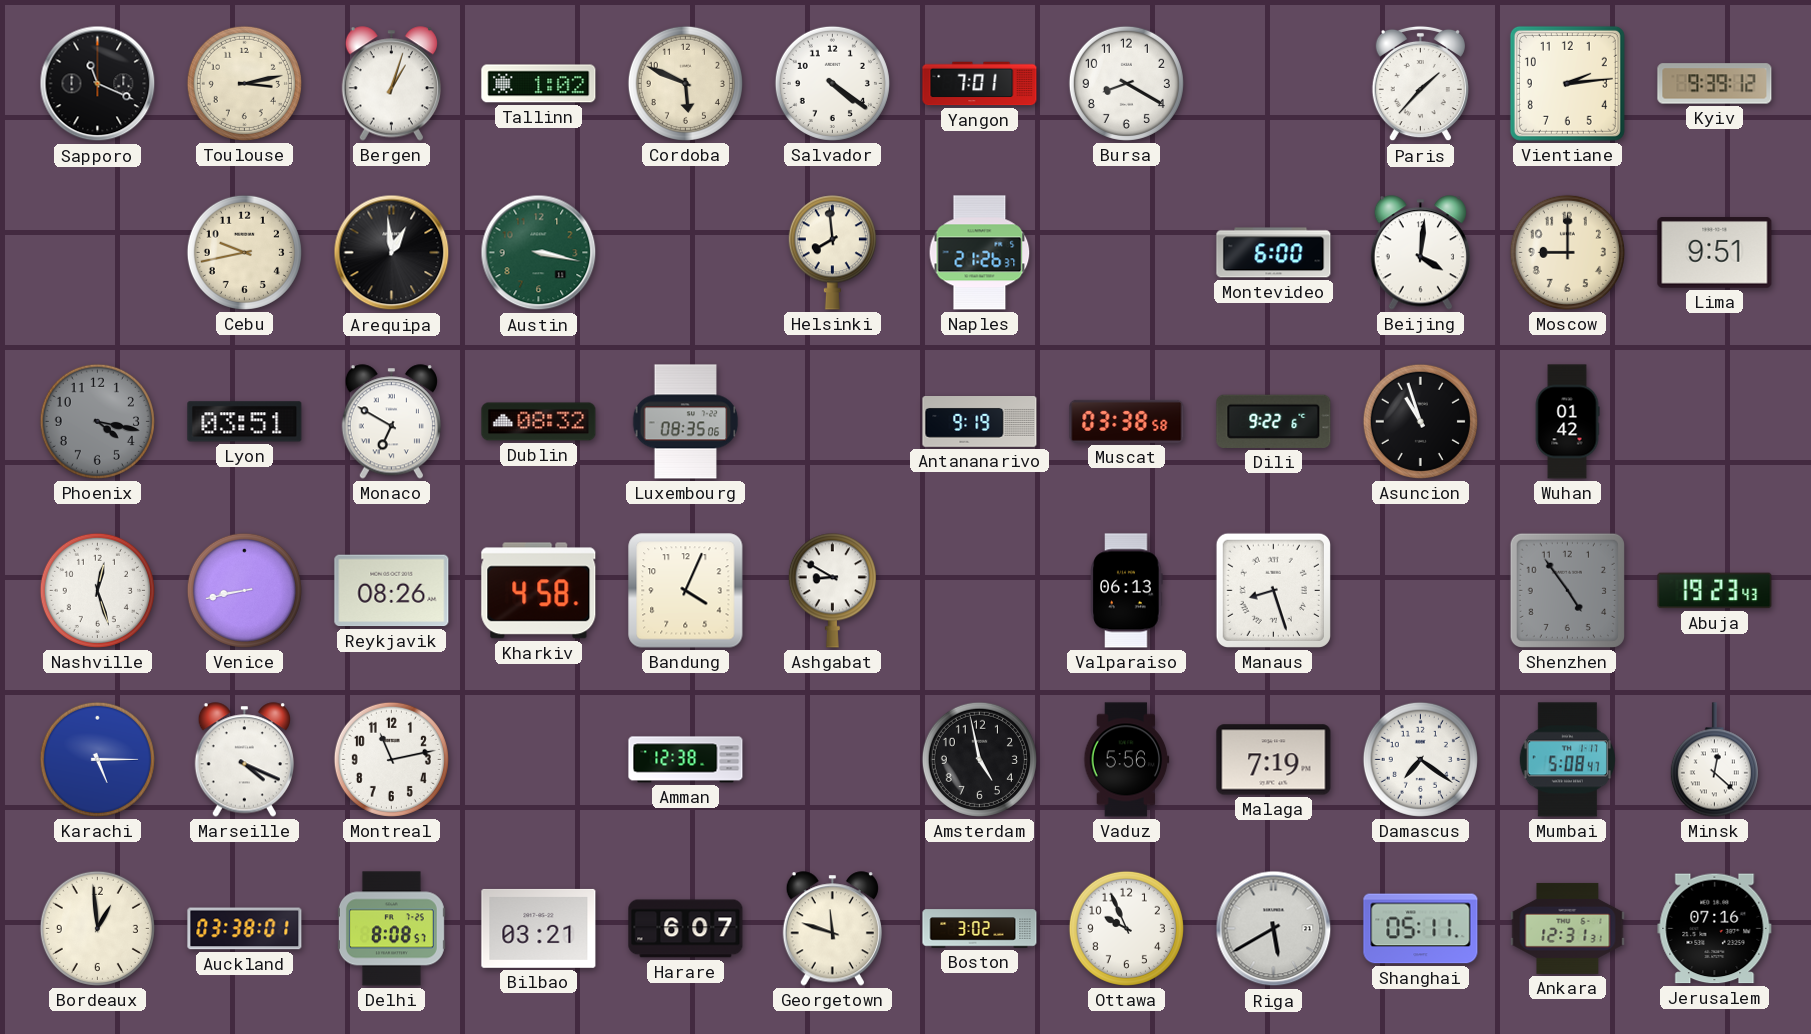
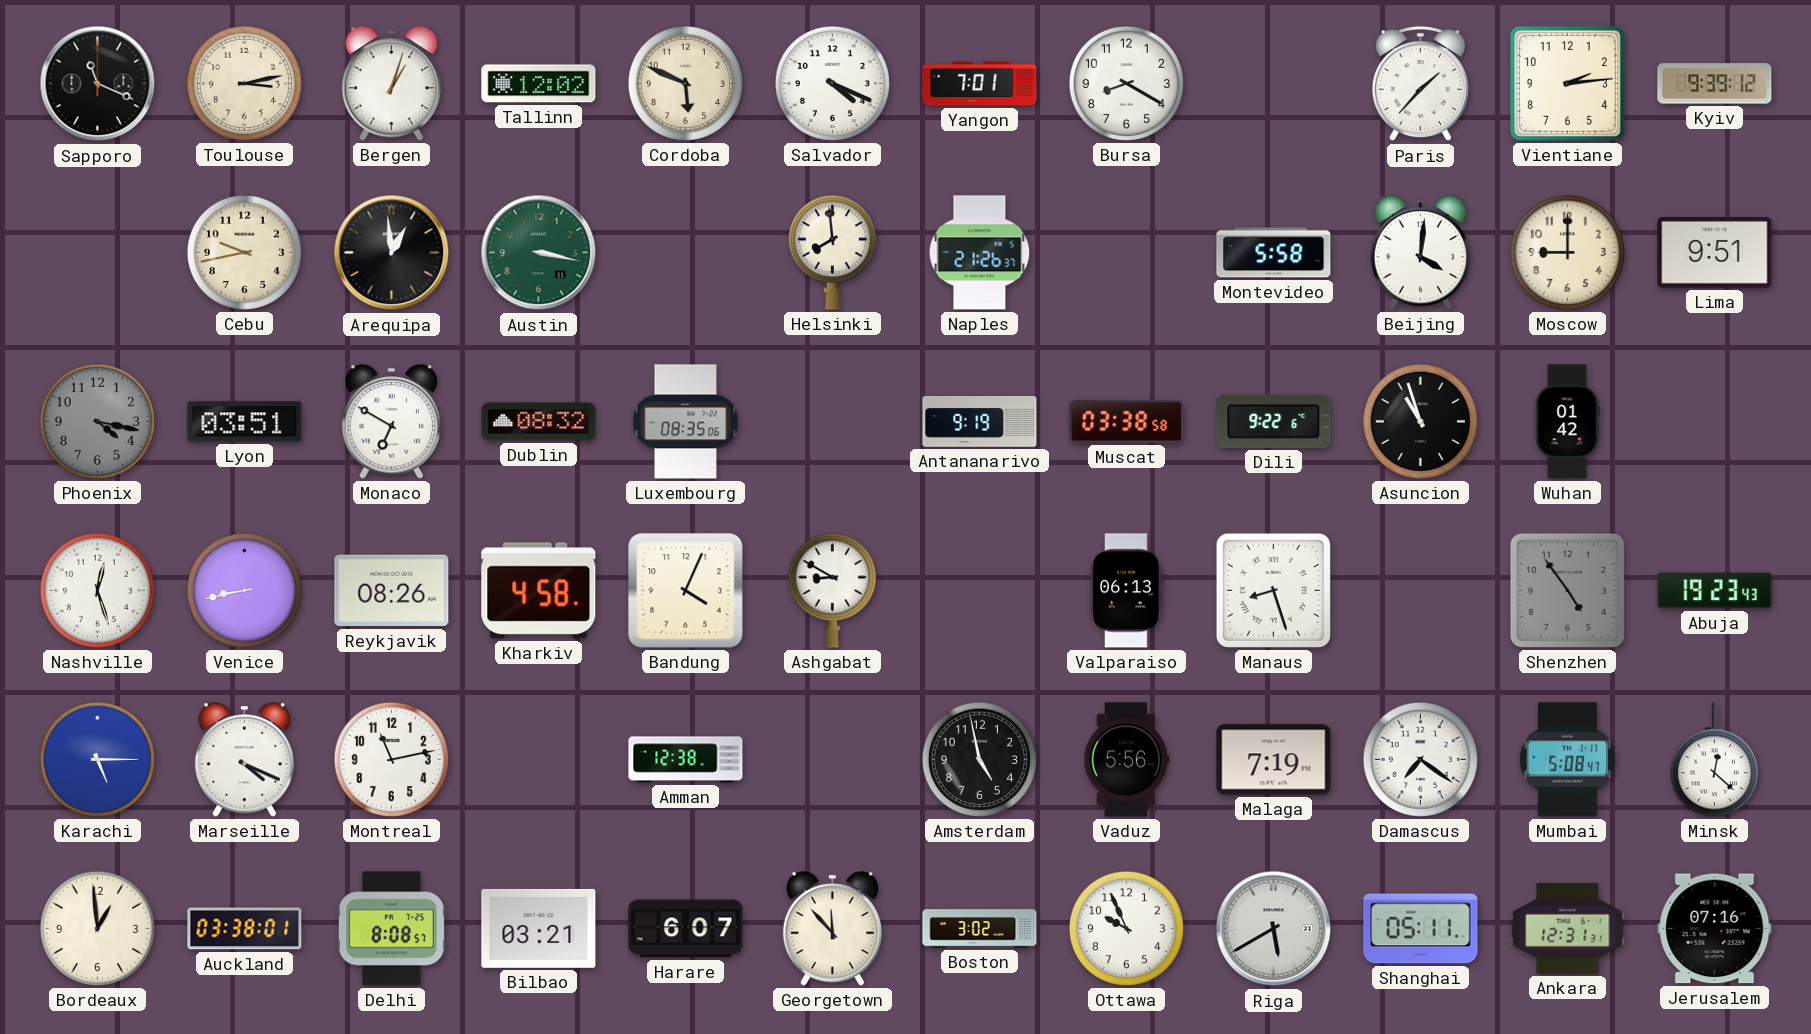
Tallinn: 1:02 -> 12:02 (539, 84)
Salvador: 4:21 -> 4:19 (832, 83)
Montevideo: 6:00 -> 5:58 (1274, 253)
Georgetown: 11:48 -> 11:53 (832, 929)
